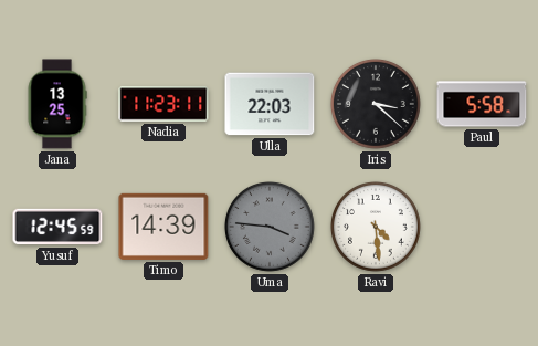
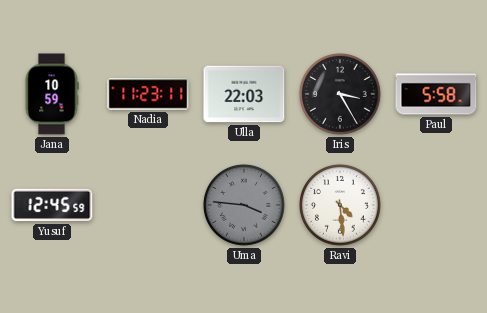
Jana: 13:25 -> 10:59 (52, 94)
Iris: 3:22 -> 3:25 (340, 94)
Timo: 14:39 -> none (163, 227)
